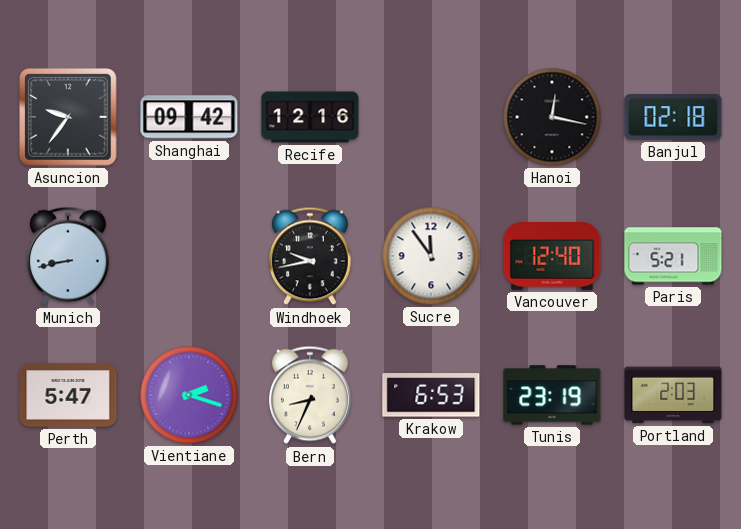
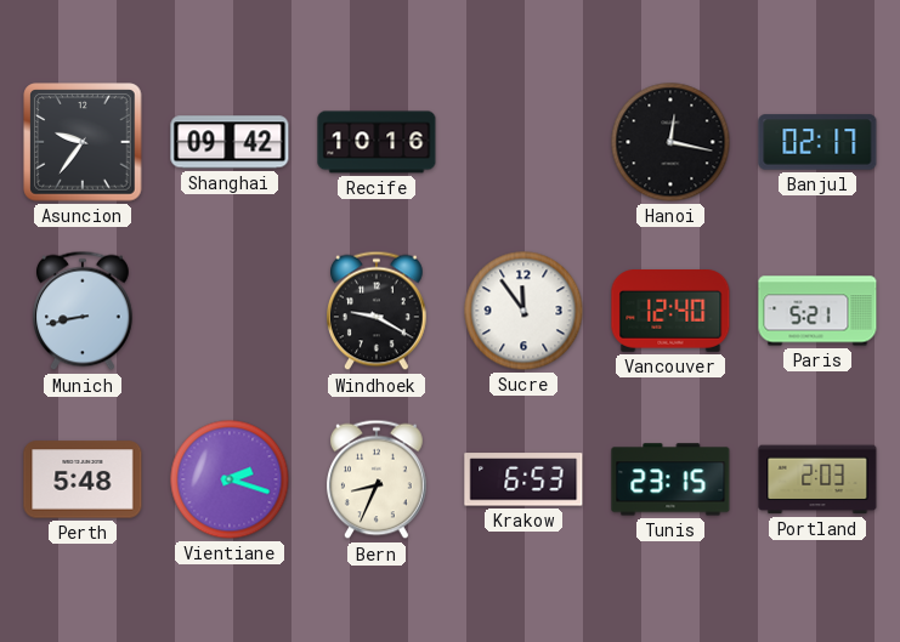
Recife: 12:16 -> 10:16 (377, 142)
Banjul: 02:18 -> 02:17 (817, 142)
Windhoek: 9:43 -> 9:20 (378, 311)
Perth: 5:47 -> 5:48 (83, 479)
Tunis: 23:19 -> 23:15 (670, 479)
